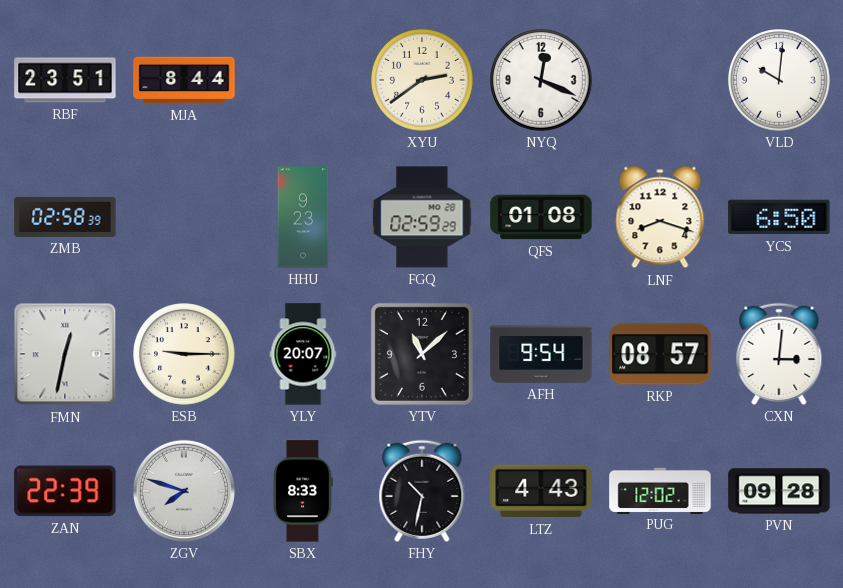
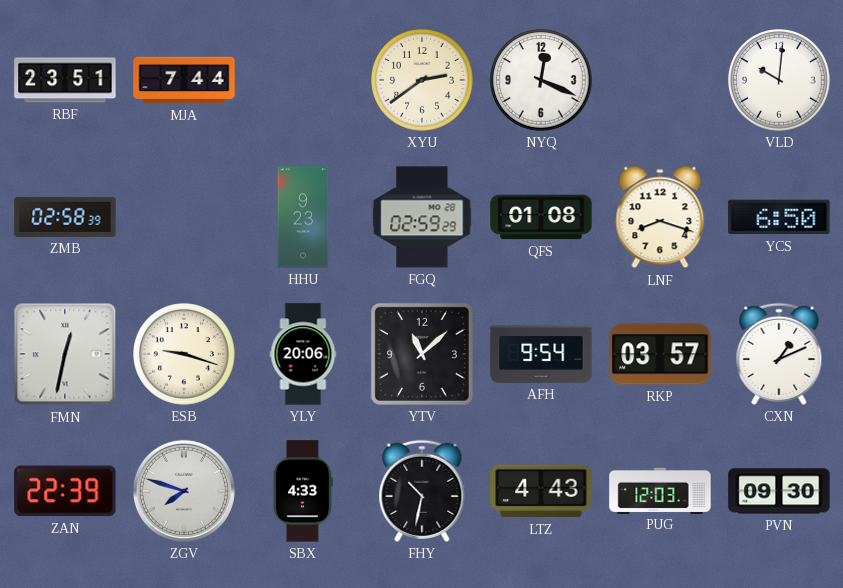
MJA: 8:44 -> 7:44 (184, 80)
ESB: 9:15 -> 9:18 (185, 355)
YLY: 20:07 -> 20:06 (303, 354)
RKP: 08:57 -> 03:57 (660, 354)
CXN: 3:01 -> 1:11 (779, 354)
SBX: 8:33 -> 4:33 (303, 491)
PUG: 12:02 -> 12:03 (660, 490)
PVN: 09:28 -> 09:30 (779, 491)
